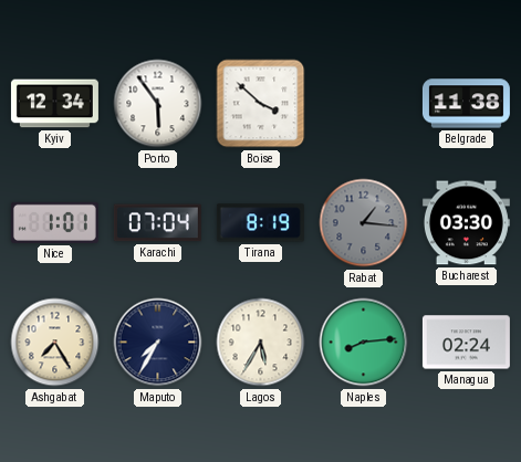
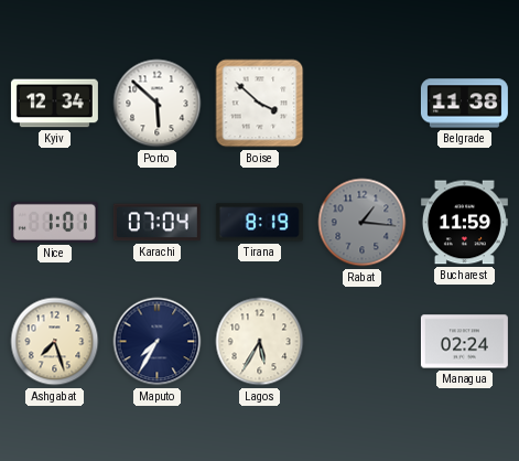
Porto: 5:54 -> 5:52 (158, 104)
Bucharest: 03:30 -> 11:59 (464, 223)
Ashgabat: 7:25 -> 7:27 (55, 342)
Naples: 8:14 -> none (364, 343)
